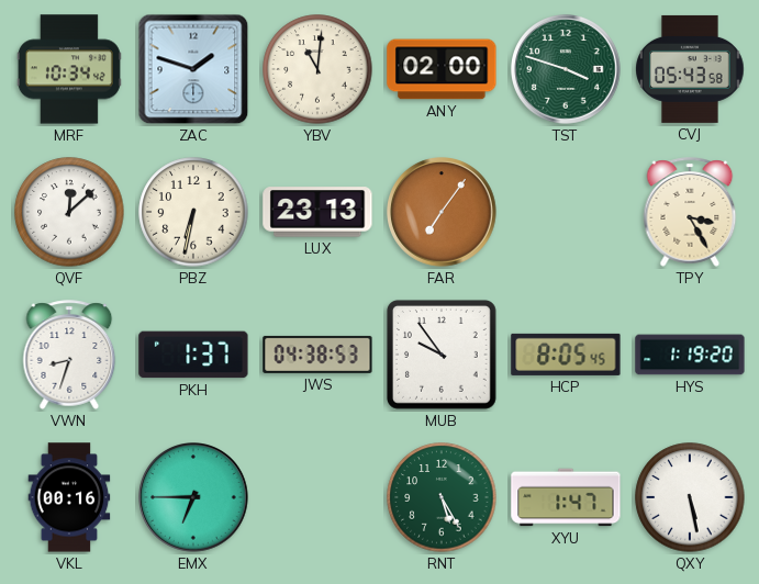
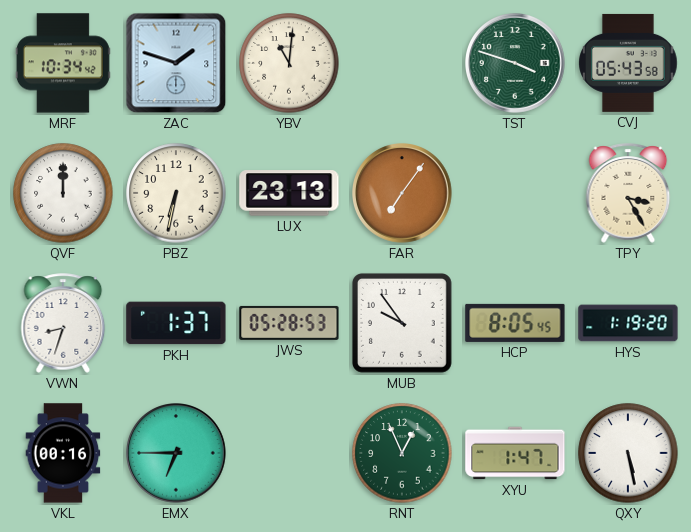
ANY: 02:00 -> none (442, 69)
QVF: 12:08 -> 12:00 (63, 193)
JWS: 04:38 -> 05:28 (289, 323)
RNT: 5:25 -> 12:56 (402, 453)
